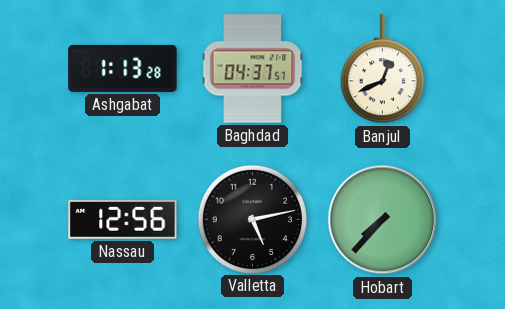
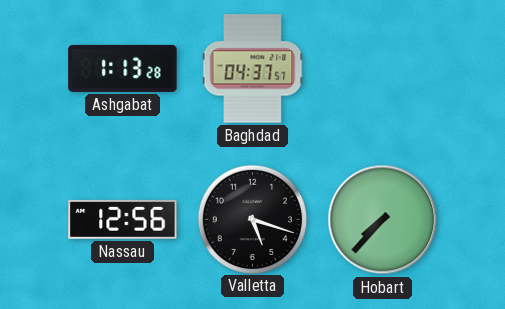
Banjul: 12:41 -> none (382, 69)
Valletta: 5:13 -> 5:18 (252, 219)
